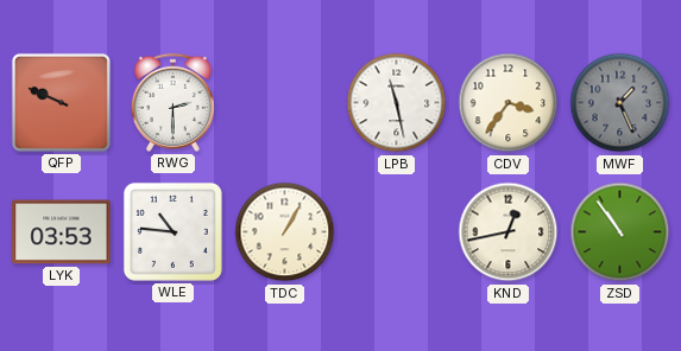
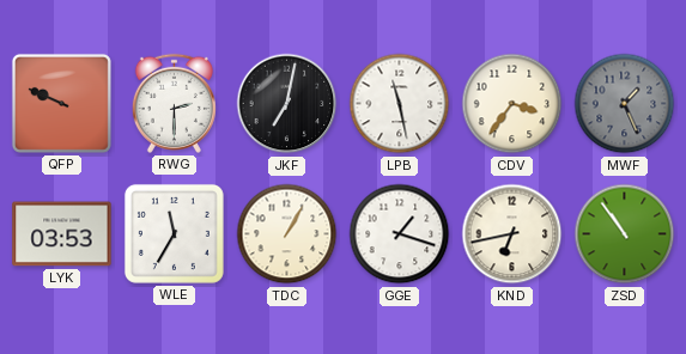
JKF: none -> 7:02 (287, 104)
WLE: 10:46 -> 11:35 (174, 233)
GGE: none -> 1:18 (400, 234)
KND: 12:43 -> 6:43 (512, 234)
